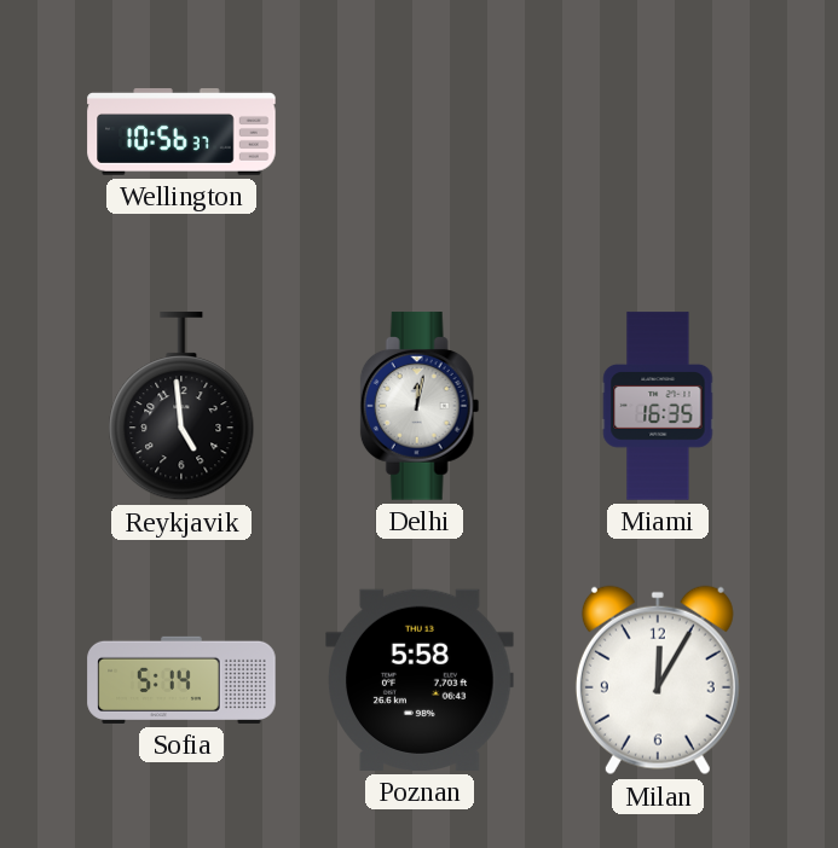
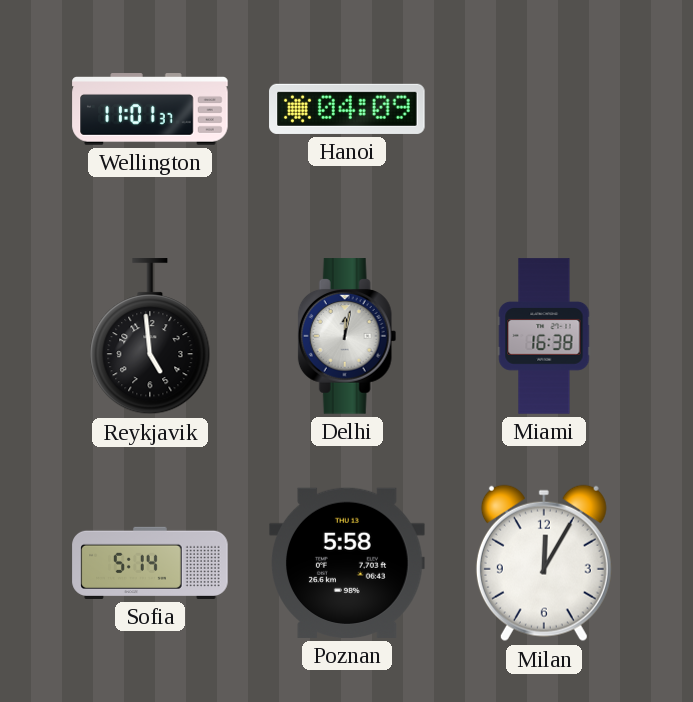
Wellington: 10:56 -> 11:01 (150, 109)
Hanoi: none -> 04:09 (347, 109)
Miami: 16:35 -> 16:38 (544, 336)
